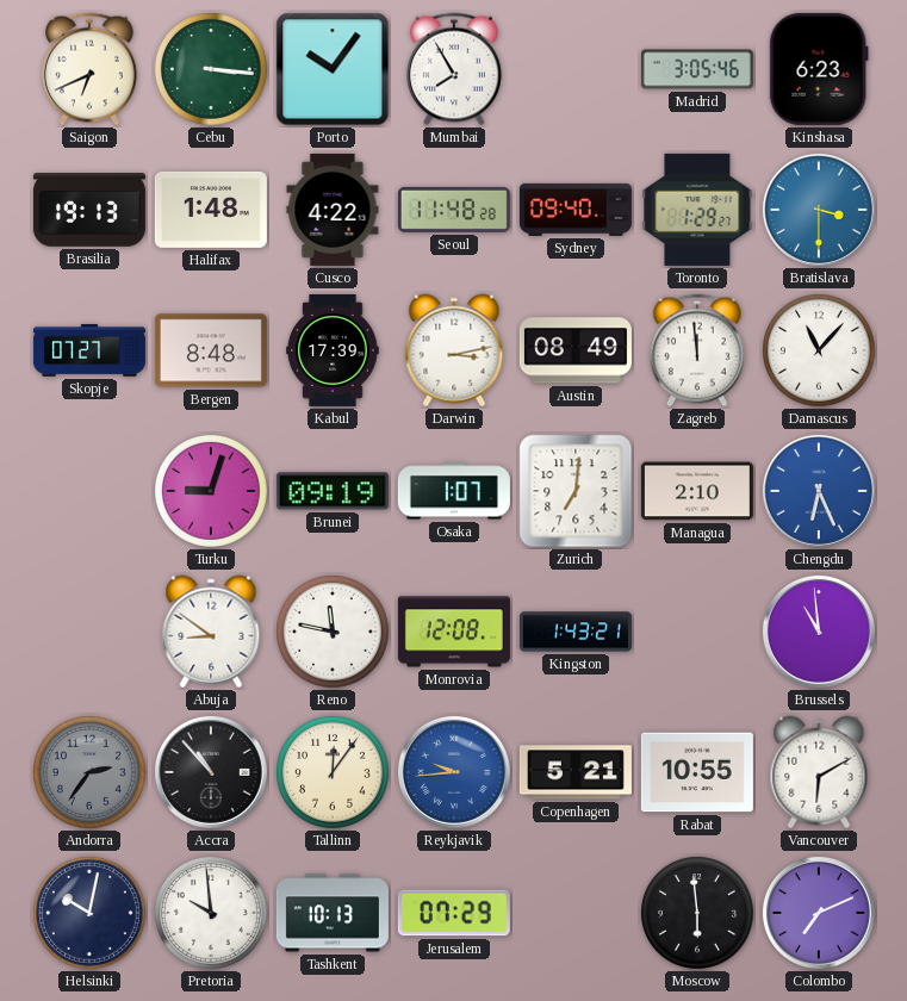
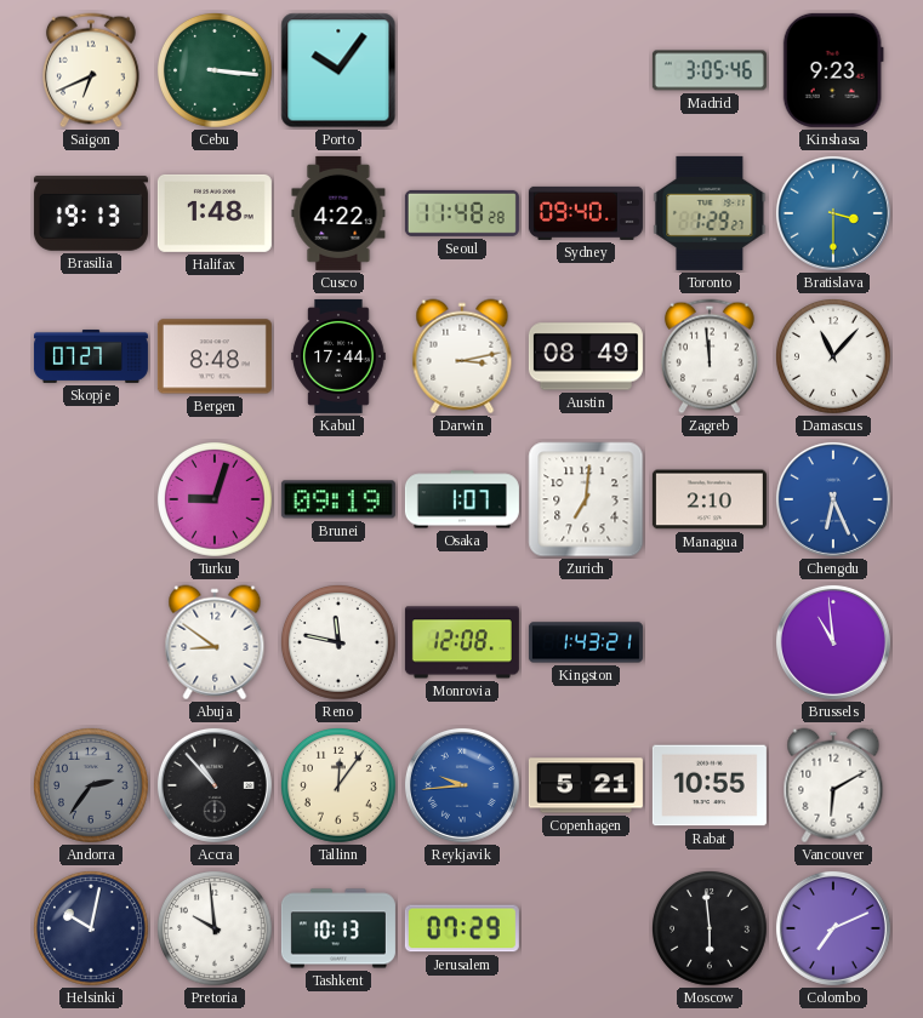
Mumbai: 7:55 -> none (455, 69)
Kinshasa: 6:23 -> 9:23 (833, 70)
Kabul: 17:39 -> 17:44 (338, 356)
